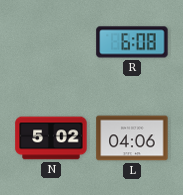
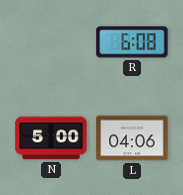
N: 5:02 -> 5:00 (51, 138)
